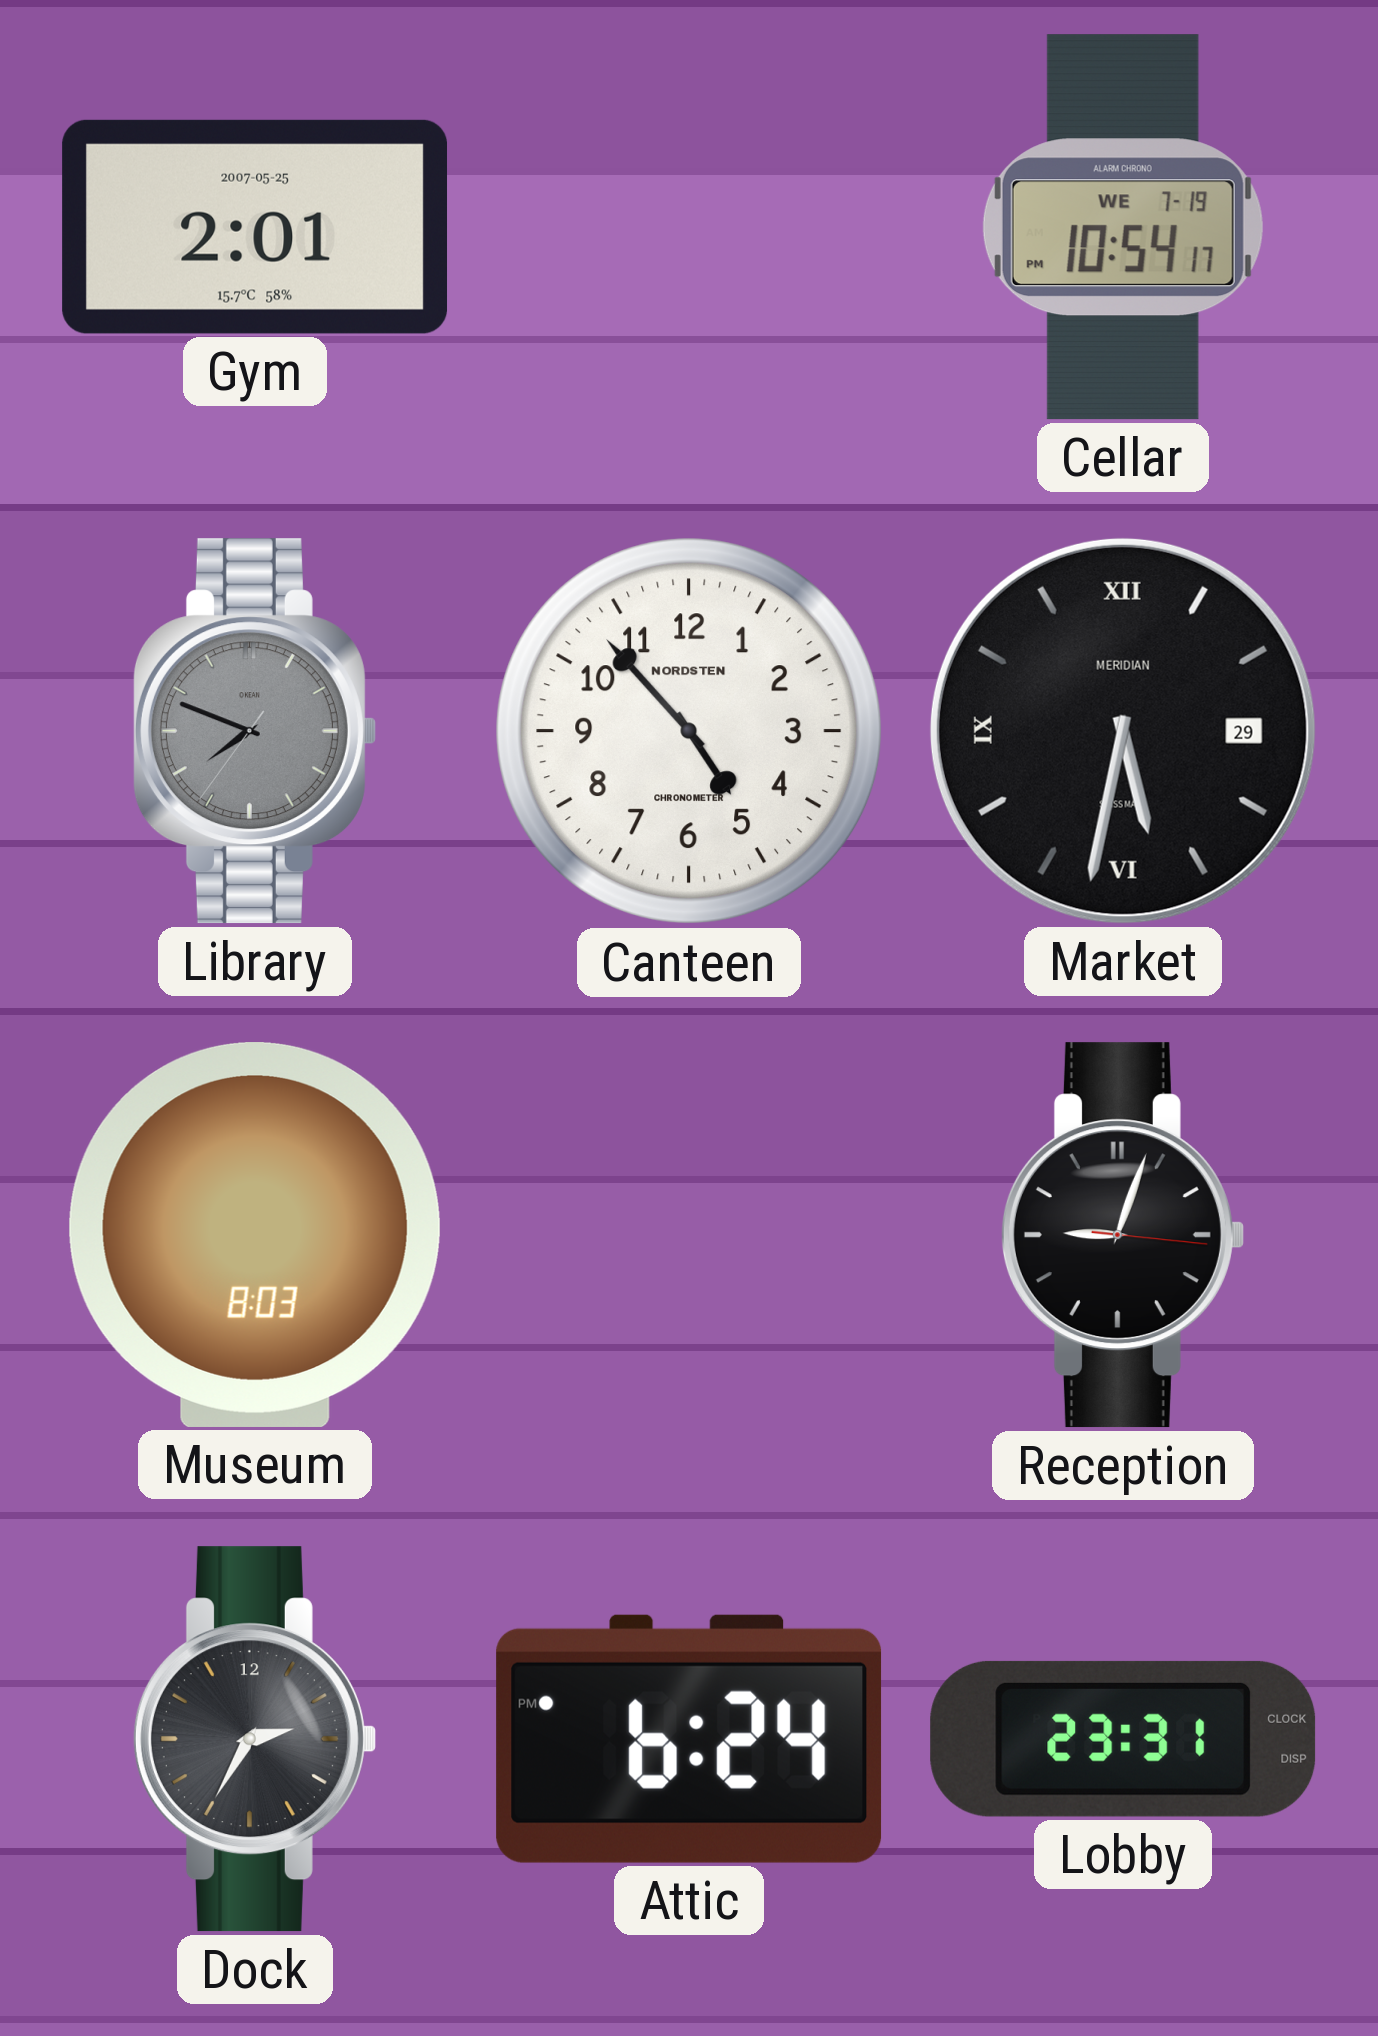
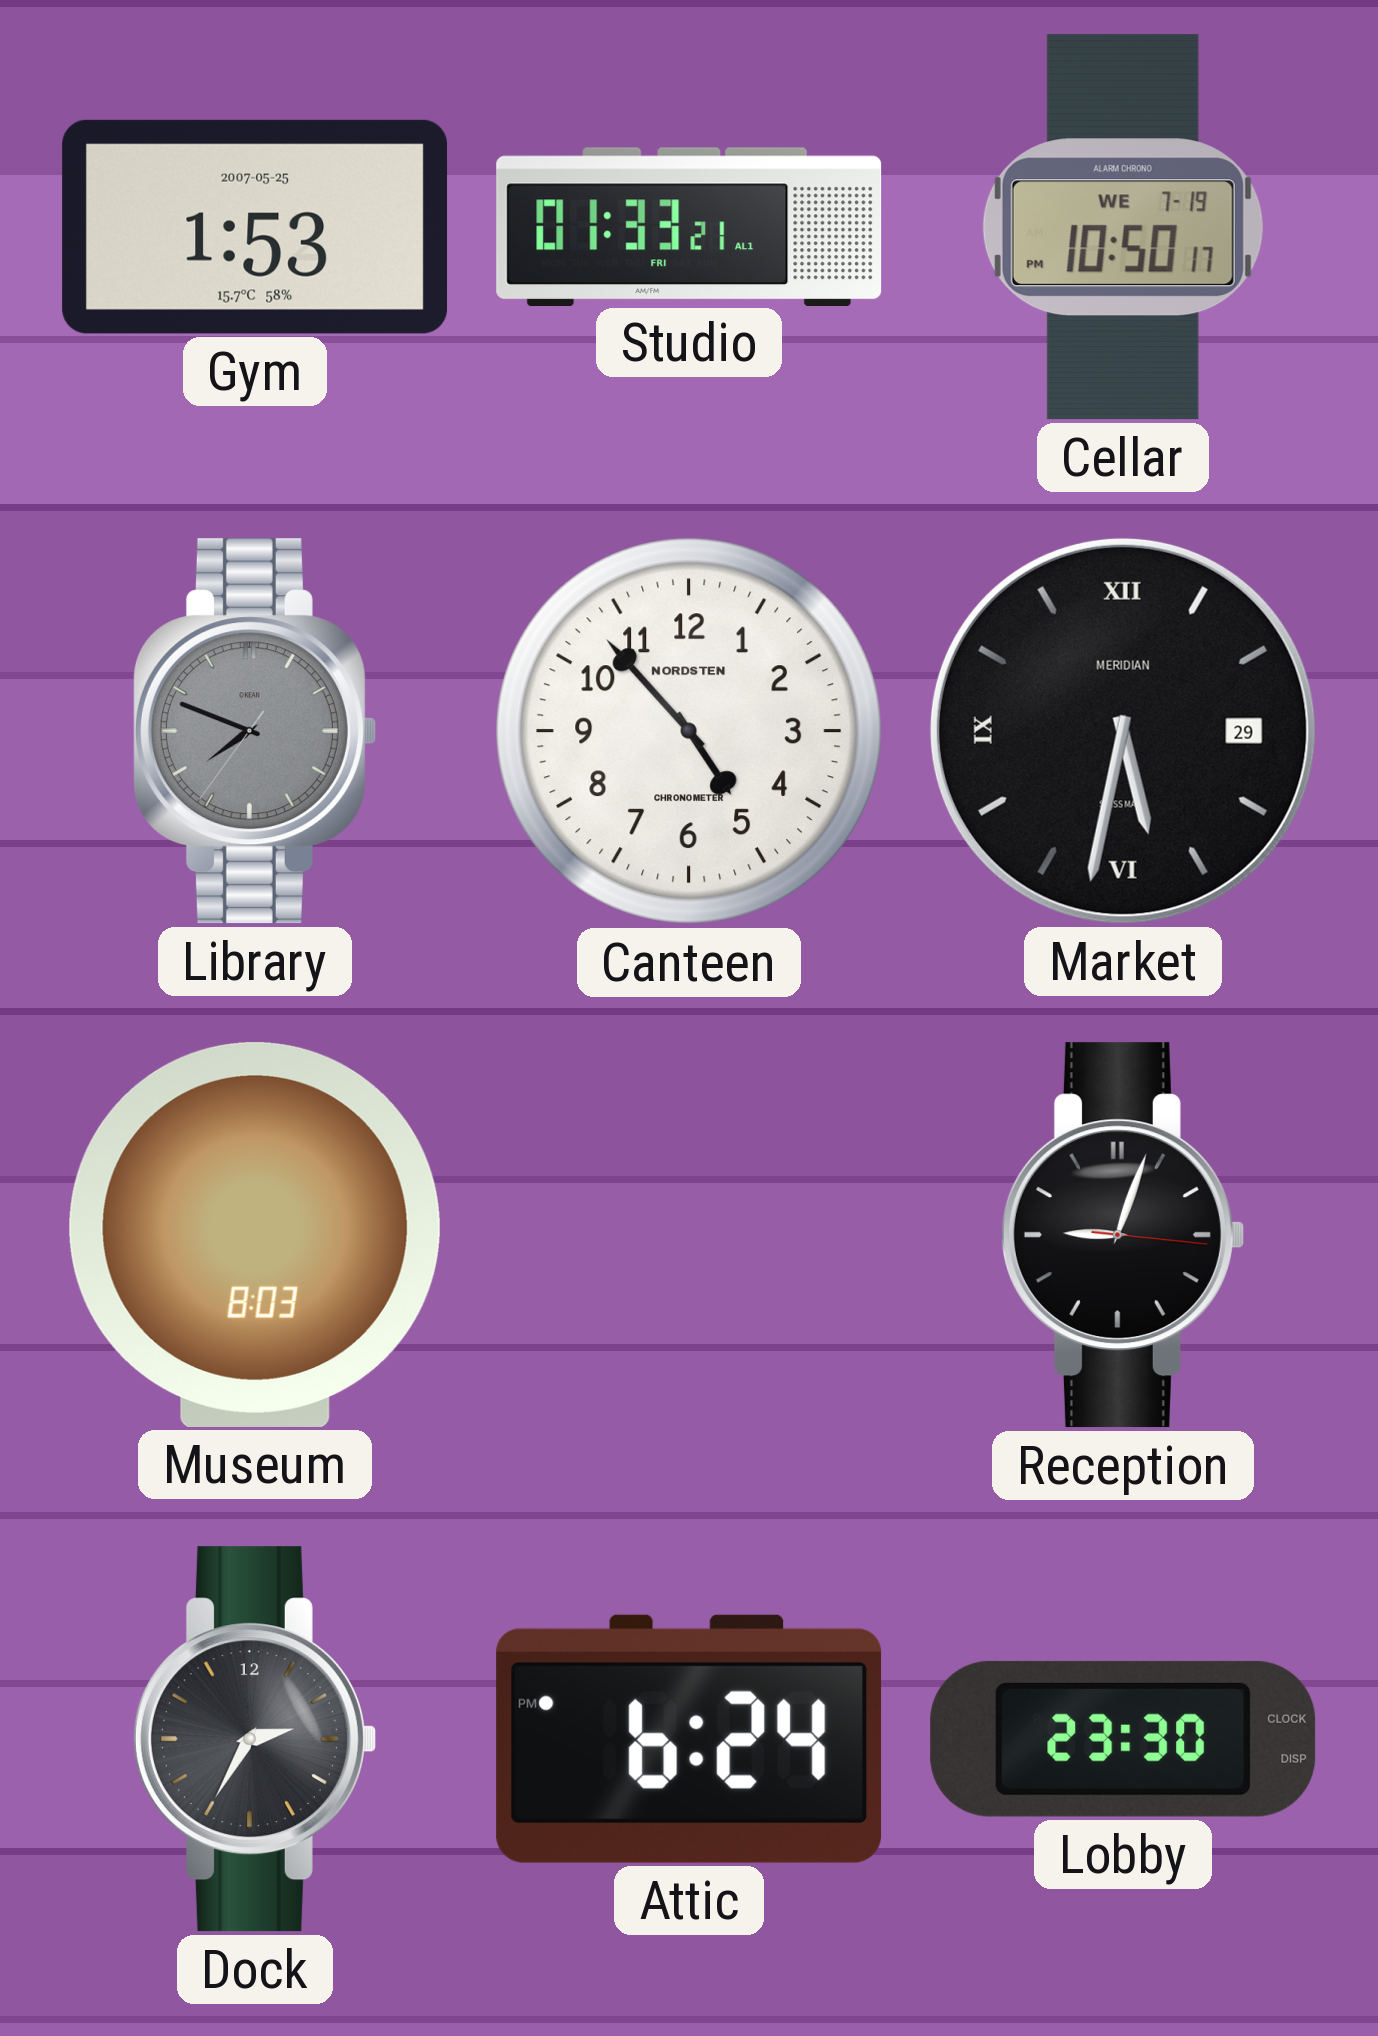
Gym: 2:01 -> 1:53 (255, 227)
Studio: none -> 01:33 (689, 226)
Cellar: 10:54 -> 10:50 (1123, 227)
Lobby: 23:31 -> 23:30 (1123, 1739)
